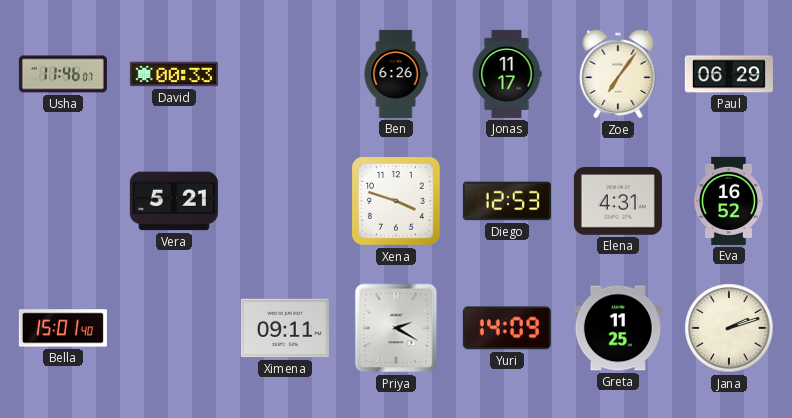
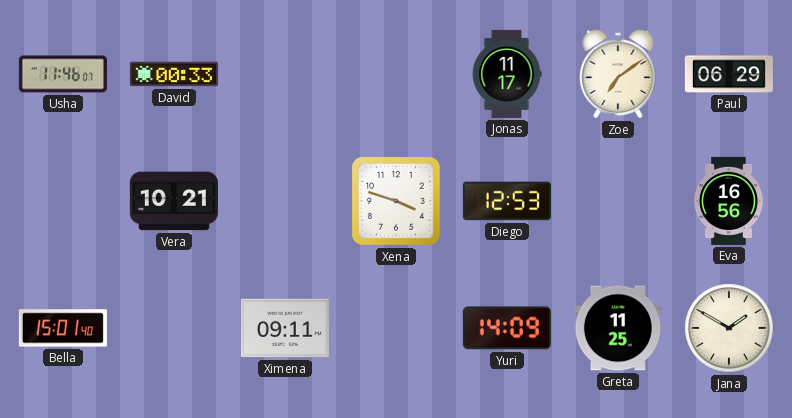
Ben: 6:26 -> none (396, 74)
Zoe: 7:06 -> 7:09 (618, 74)
Vera: 5:21 -> 10:21 (174, 201)
Elena: 4:31 -> none (618, 202)
Eva: 16:52 -> 16:56 (728, 201)
Priya: 2:20 -> none (396, 328)
Jana: 2:12 -> 1:50 (729, 328)
